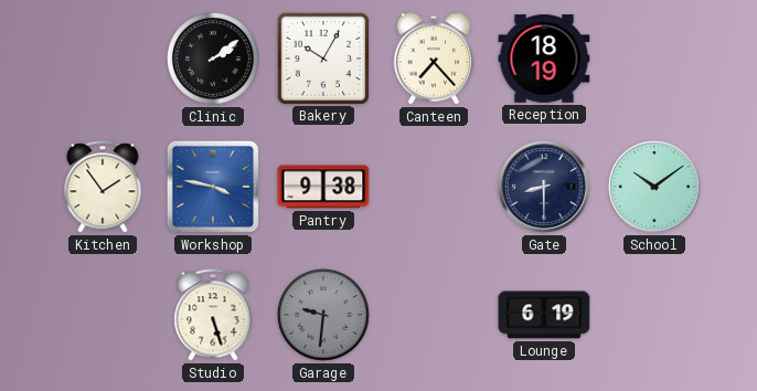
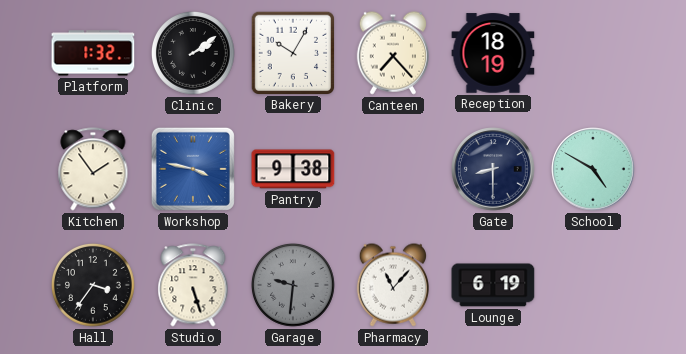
Platform: none -> 1:32 (93, 53)
School: 10:09 -> 4:50 (593, 169)
Hall: none -> 3:36 (94, 286)
Pharmacy: none -> 11:07 (392, 285)
